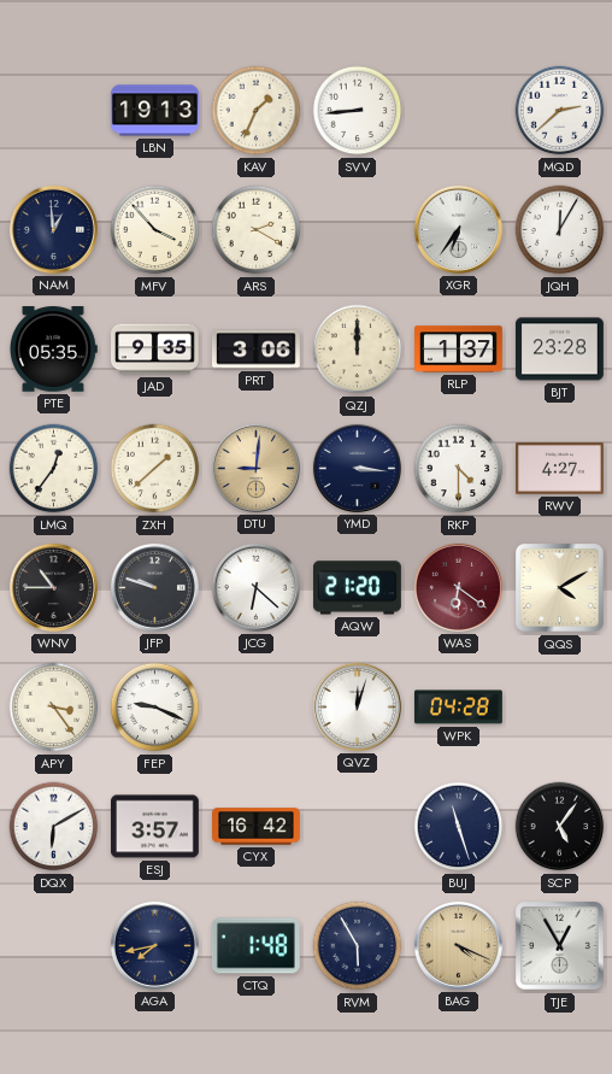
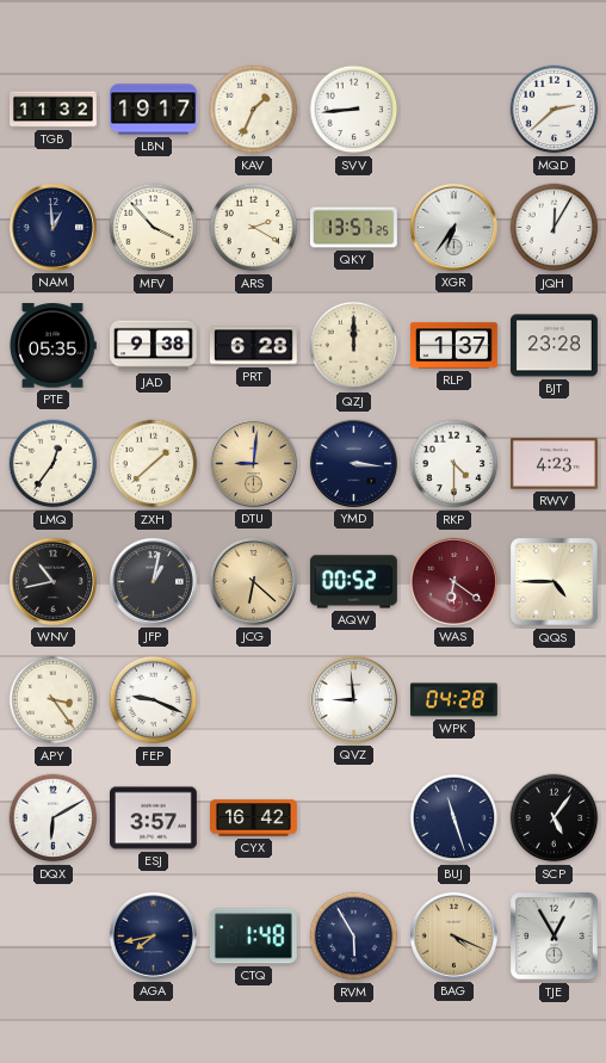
TGB: none -> 11:32 (54, 110)
LBN: 19:13 -> 19:17 (154, 110)
QKY: none -> 13:57 (353, 228)
JAD: 9:35 -> 9:38 (154, 346)
PRT: 3:06 -> 6:28 (253, 346)
RWV: 4:27 -> 4:23 (555, 464)
WNV: 10:45 -> 10:43 (52, 581)
JFP: 9:48 -> 1:02 (153, 581)
JCG dial: white -> champagne (253, 581)
AQW: 21:20 -> 00:52 (353, 582)
QQS: 4:10 -> 4:45 (555, 582)
QVZ: 12:03 -> 8:59 (353, 699)
